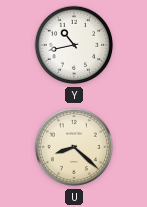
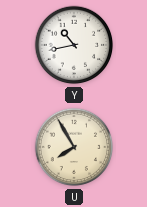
U: 8:22 -> 7:55 (74, 147)
